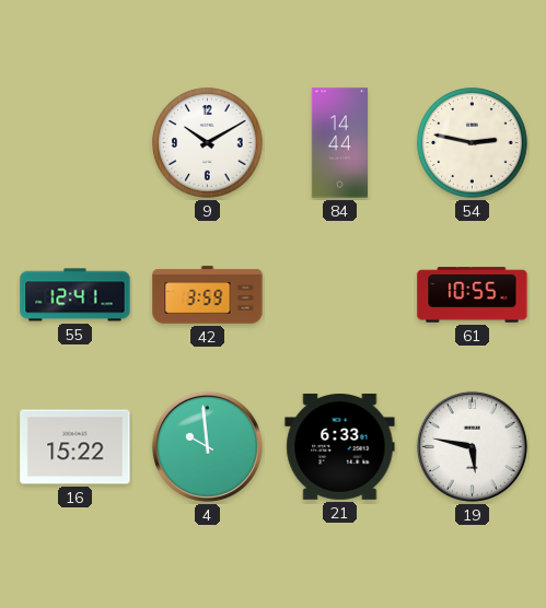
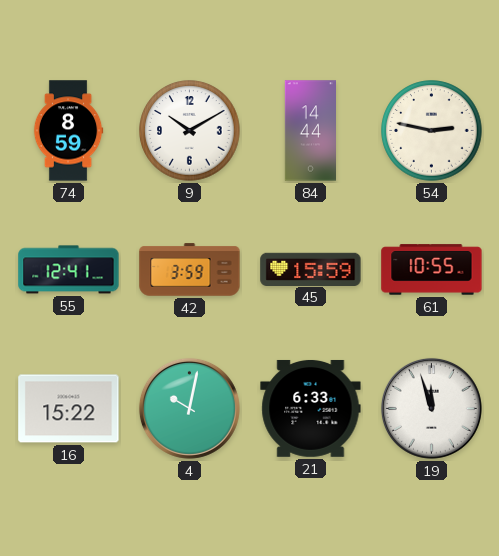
74: none -> 8:59 (68, 131)
45: none -> 15:59 (311, 269)
4: 9:59 -> 10:02 (189, 408)
19: 5:47 -> 11:57 (431, 408)
